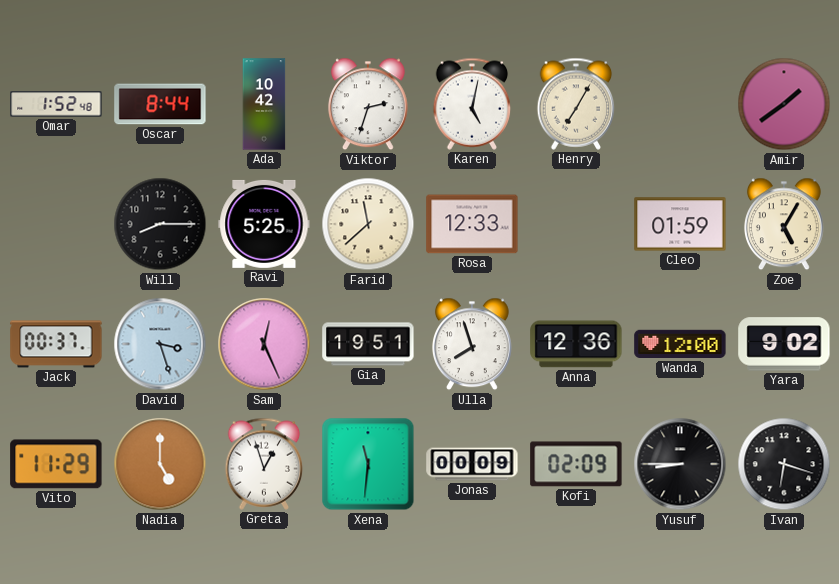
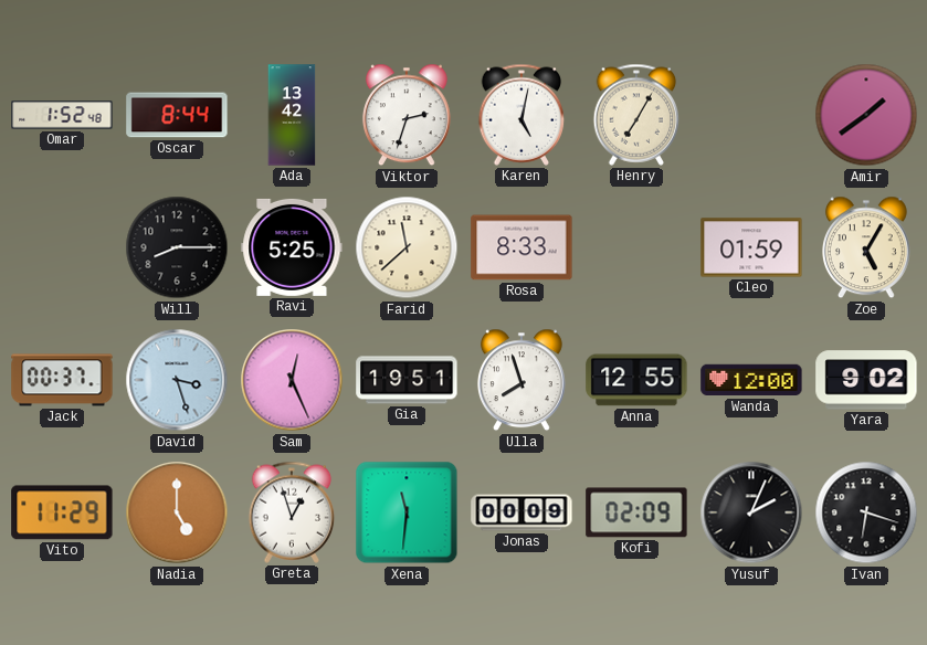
Ada: 10:42 -> 13:42 (292, 115)
Rosa: 12:33 -> 8:33 (522, 247)
Anna: 12:36 -> 12:55 (636, 380)
Yusuf: 8:45 -> 2:04 (751, 512)
